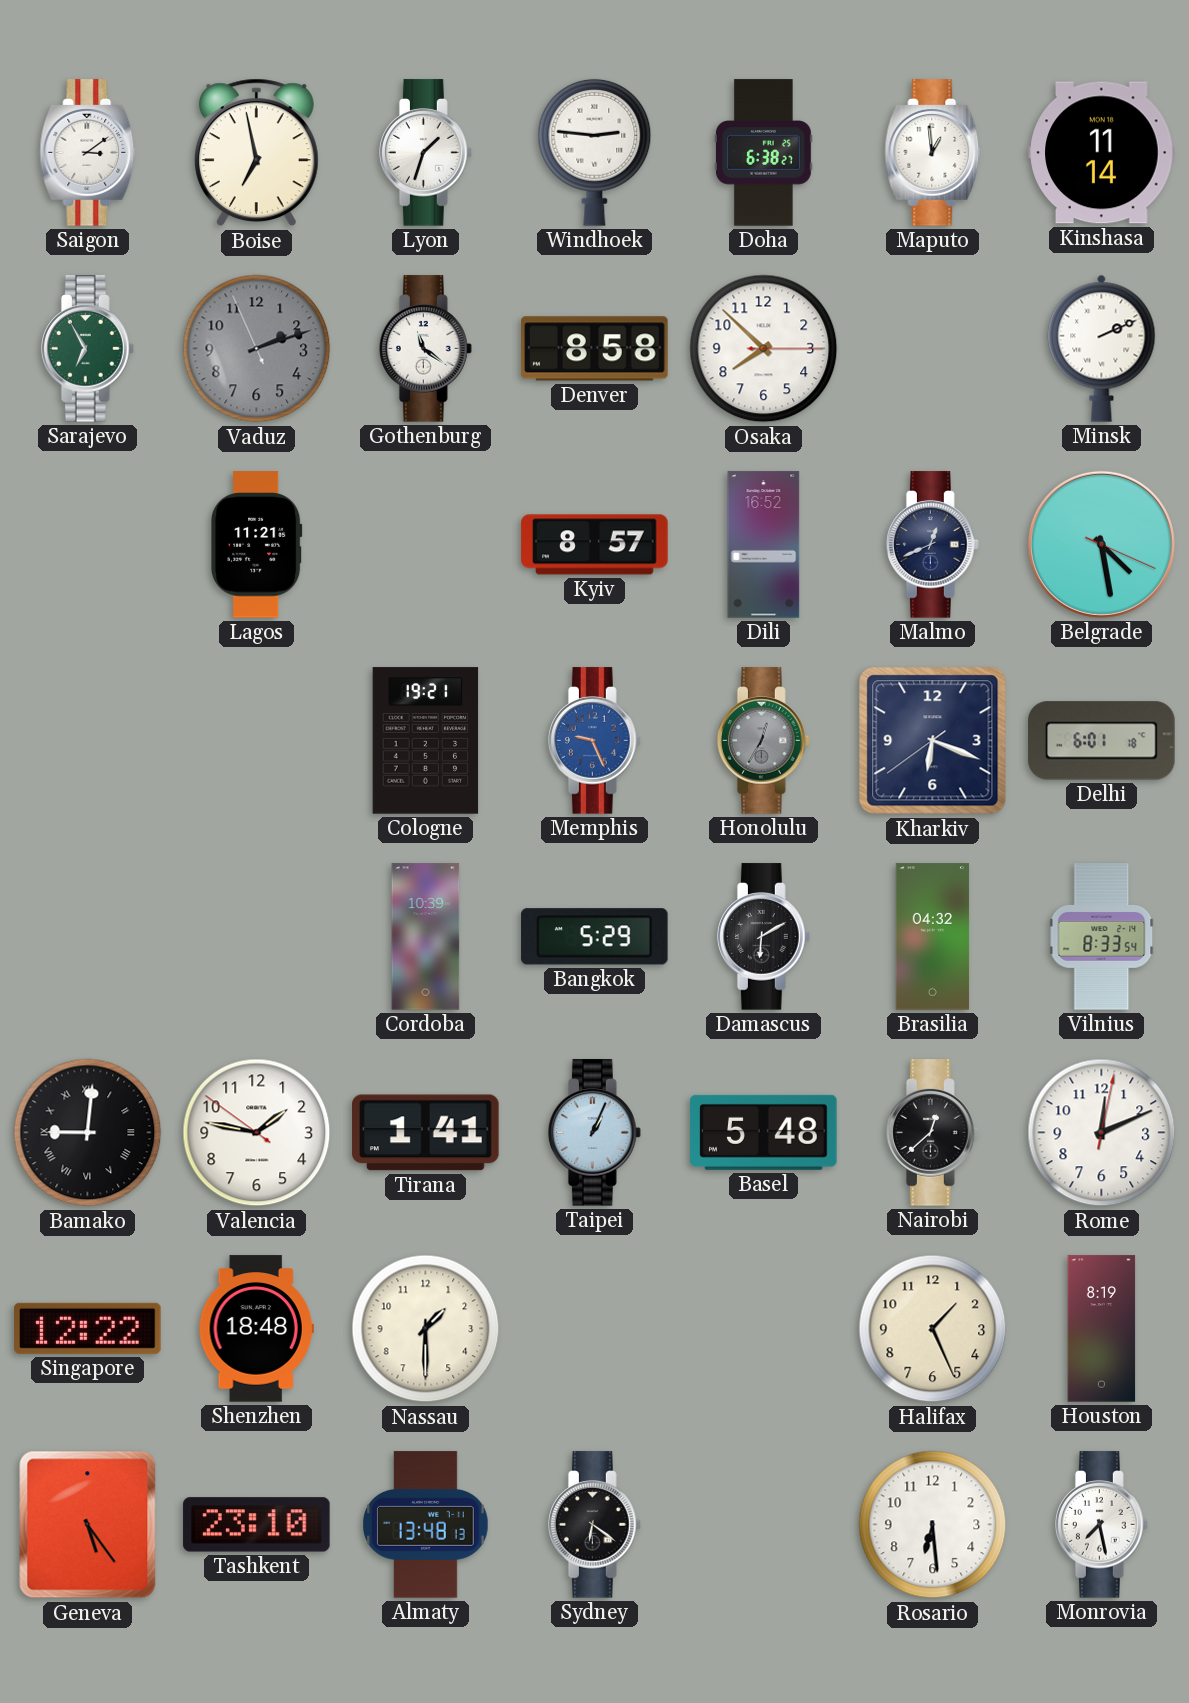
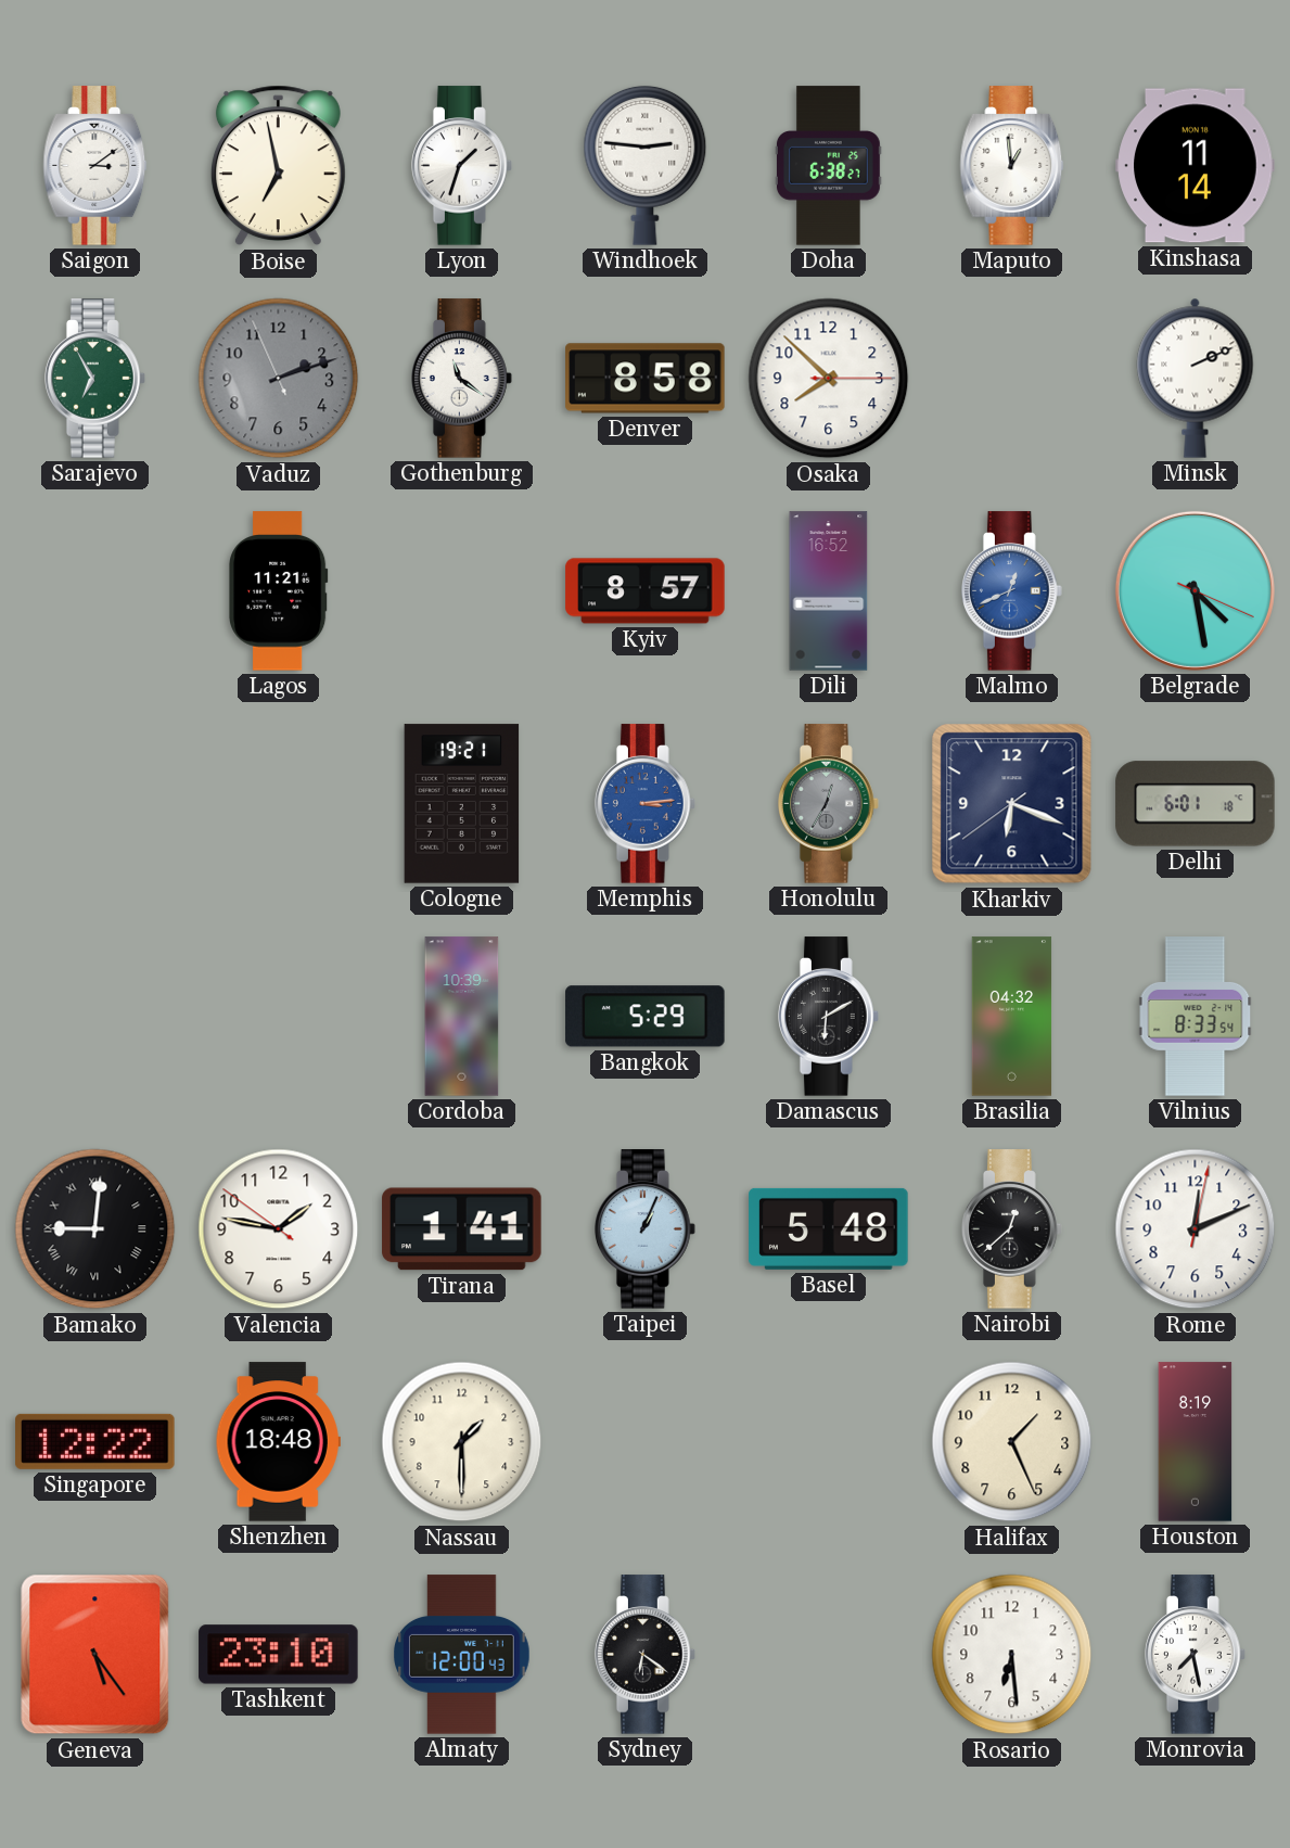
Malmo dial: navy -> blue (1012, 591)
Memphis: 9:26 -> 3:14 (646, 804)
Almaty: 13:48 -> 12:00 (462, 1655)
